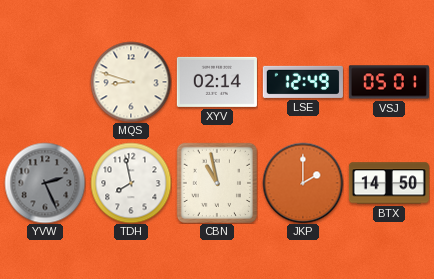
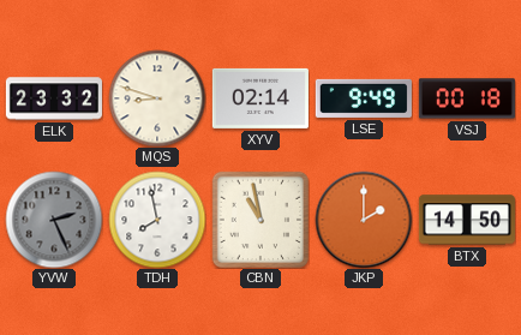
ELK: none -> 23:32 (54, 98)
LSE: 12:49 -> 9:49 (364, 98)
VSJ: 05:01 -> 00:18 (467, 98)
